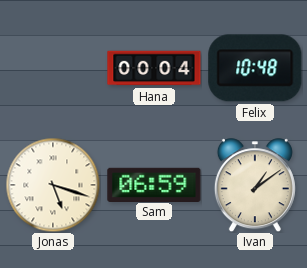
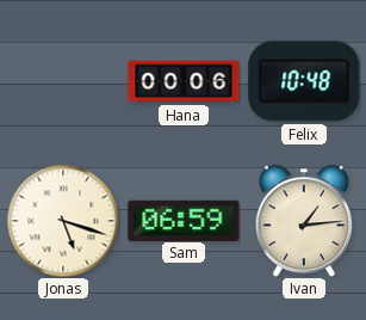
Hana: 00:04 -> 00:06 (184, 81)
Ivan: 1:09 -> 1:14 (304, 221)
